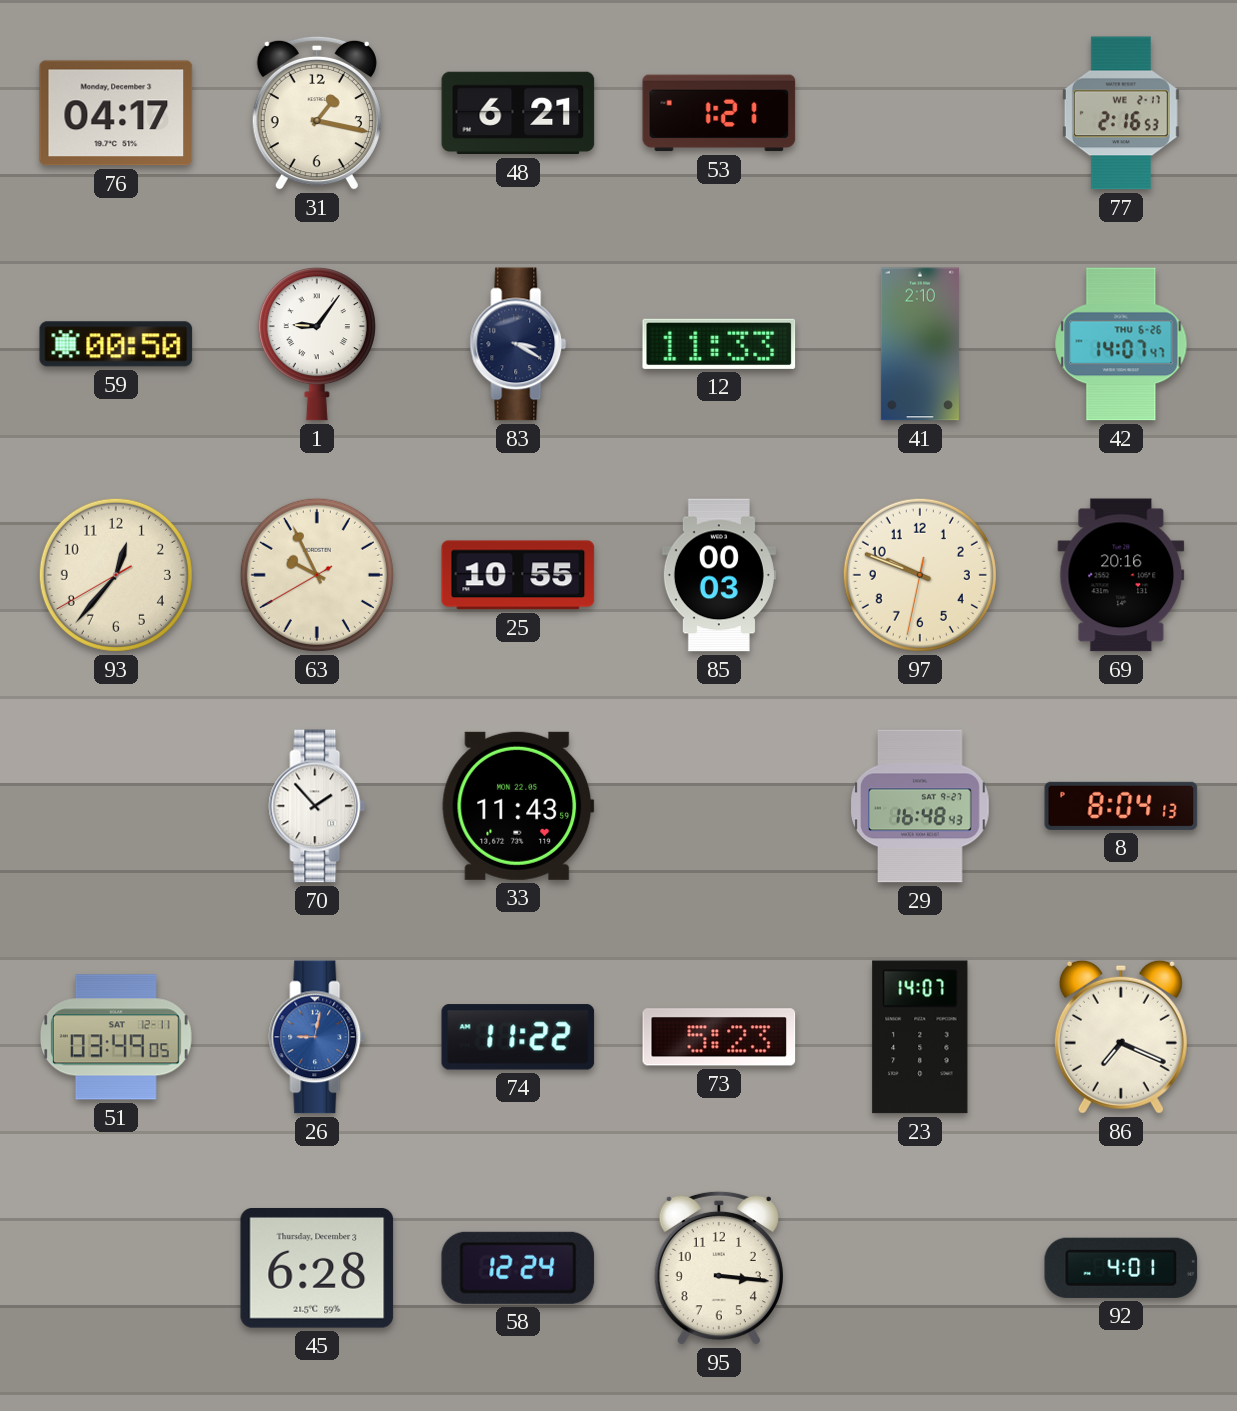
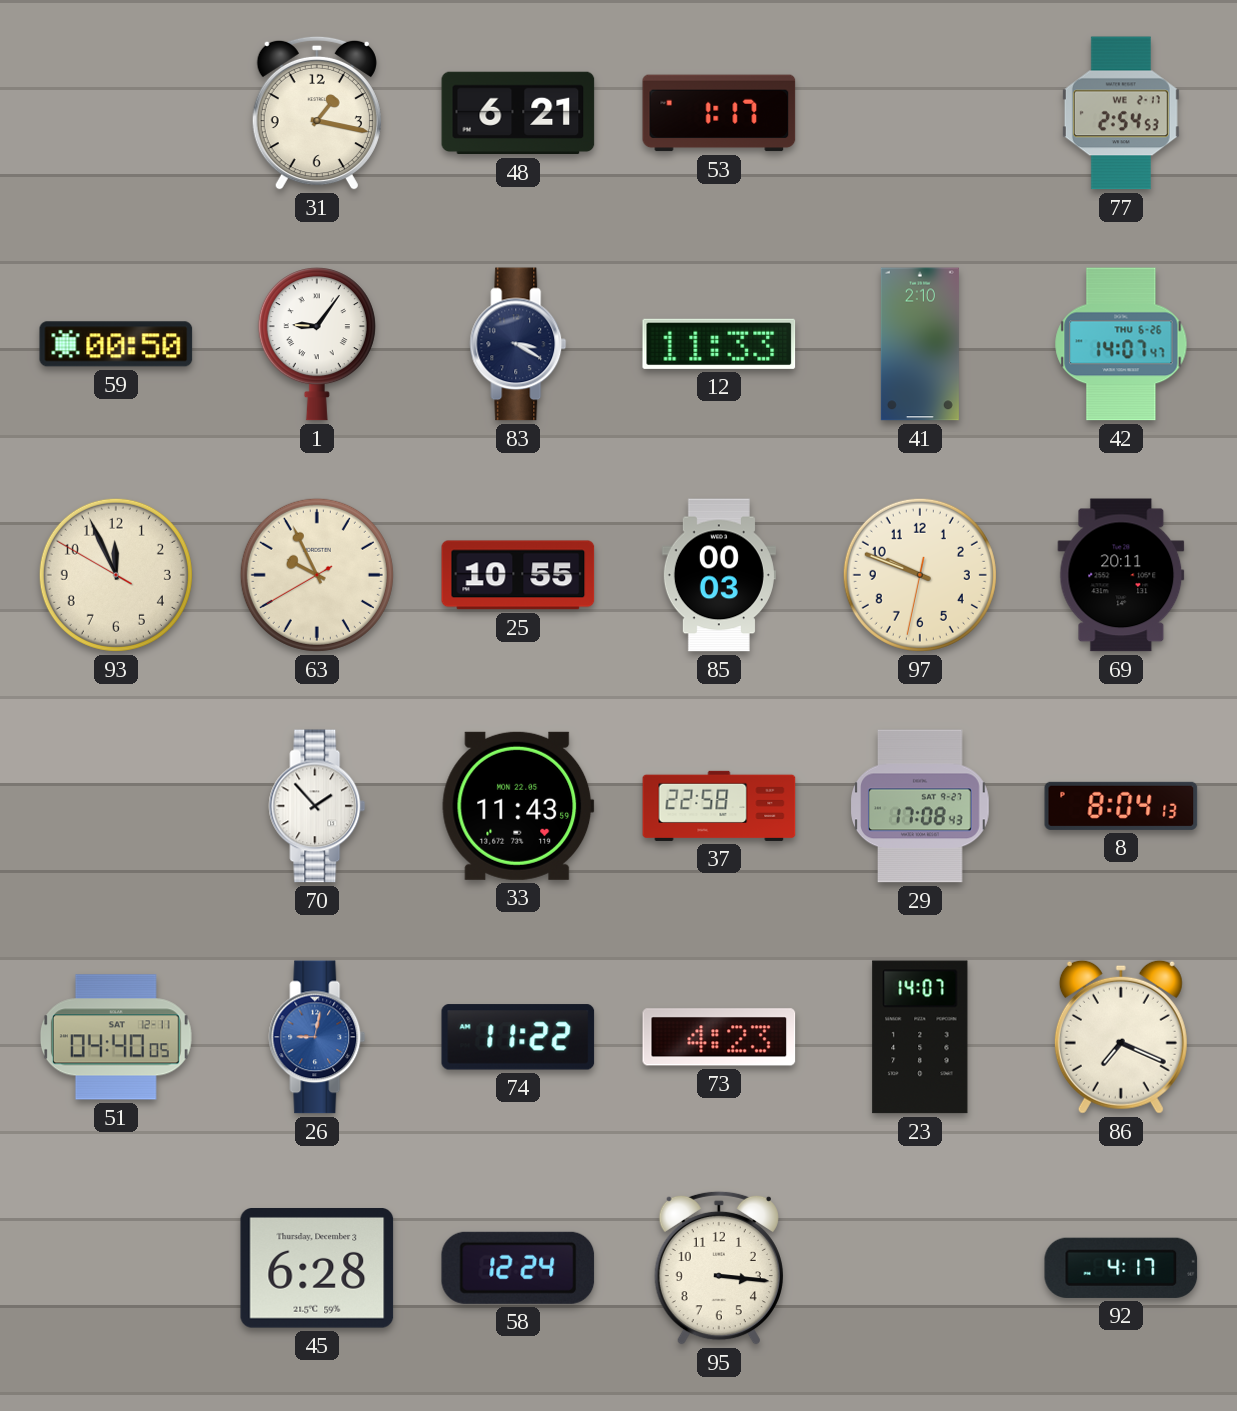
76: 04:17 -> none (116, 113)
53: 1:21 -> 1:17 (719, 113)
77: 2:16 -> 2:54 (1121, 113)
93: 12:36 -> 11:55 (116, 575)
69: 20:16 -> 20:11 (1121, 575)
37: none -> 22:58 (719, 806)
29: 16:48 -> 17:08 (920, 806)
51: 03:49 -> 04:40 (116, 1037)
73: 5:23 -> 4:23 (719, 1037)
92: 4:01 -> 4:17 (1121, 1268)
